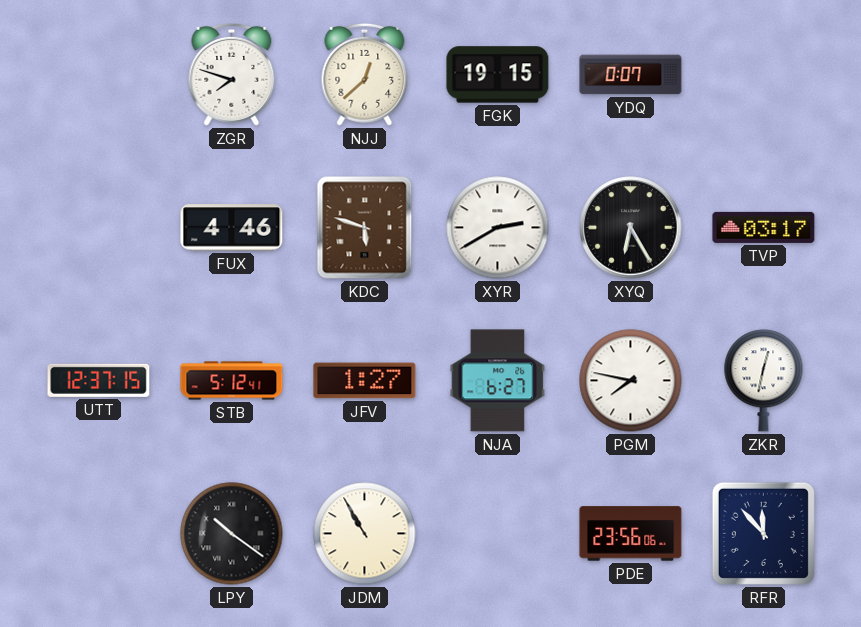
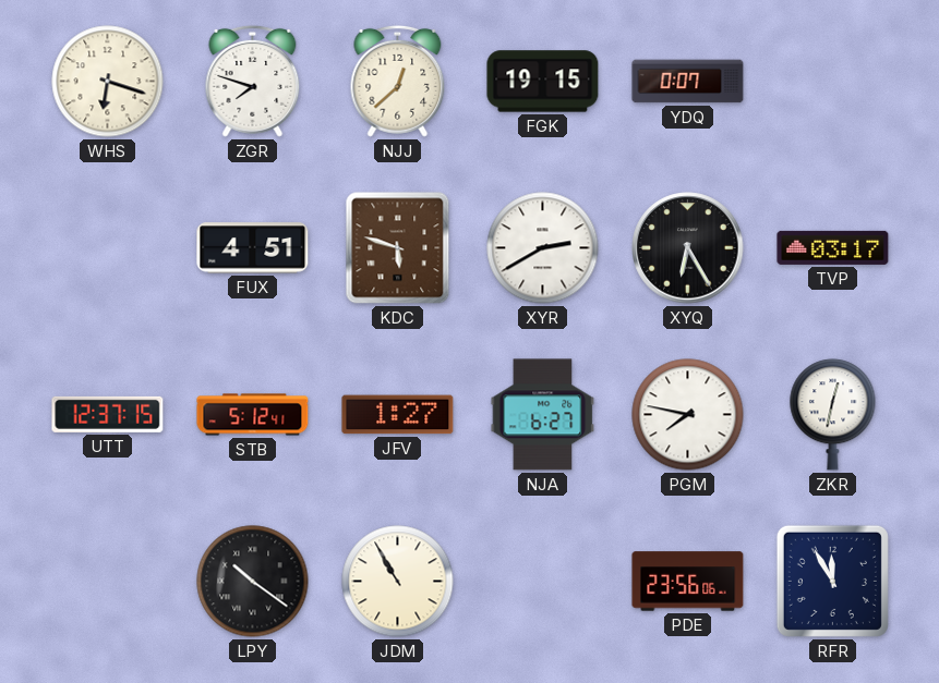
WHS: none -> 6:18 (108, 82)
FUX: 4:46 -> 4:51 (253, 248)
RFR: 11:53 -> 11:55 (832, 581)
